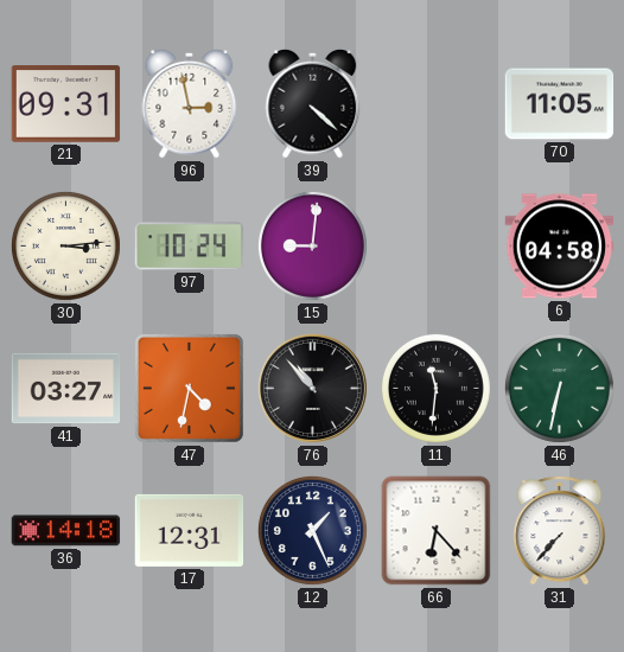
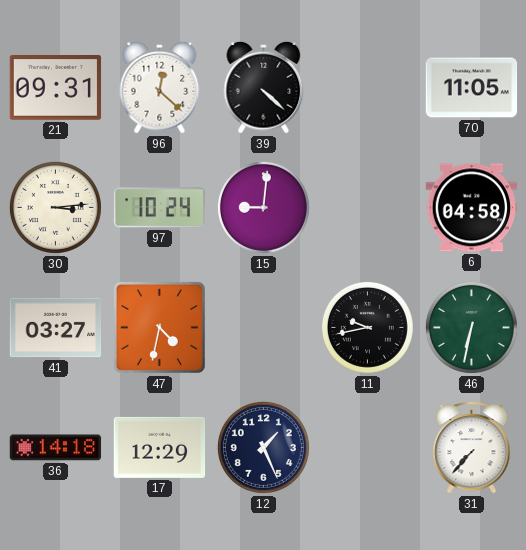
96: 2:58 -> 12:22 (160, 87)
76: 10:53 -> none (312, 388)
11: 11:31 -> 9:43 (367, 327)
17: 12:31 -> 12:29 (160, 447)
66: 6:23 -> none (437, 531)
